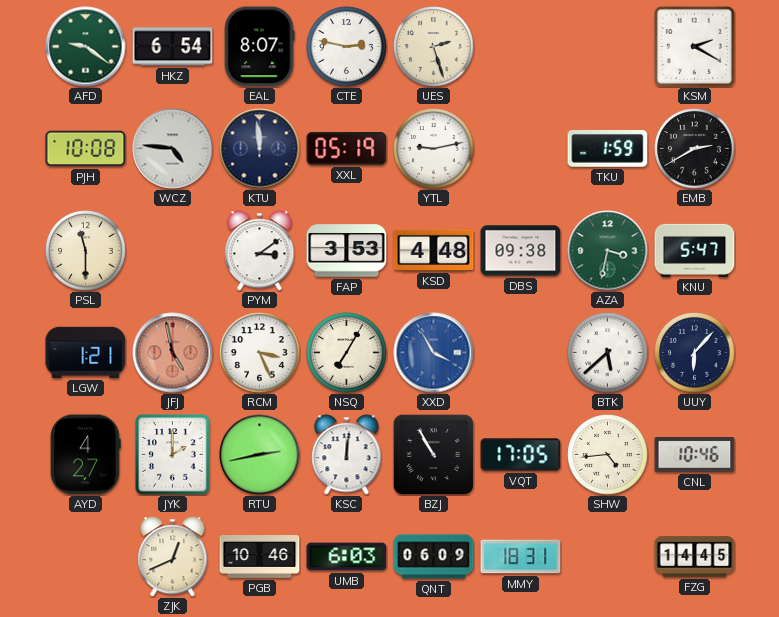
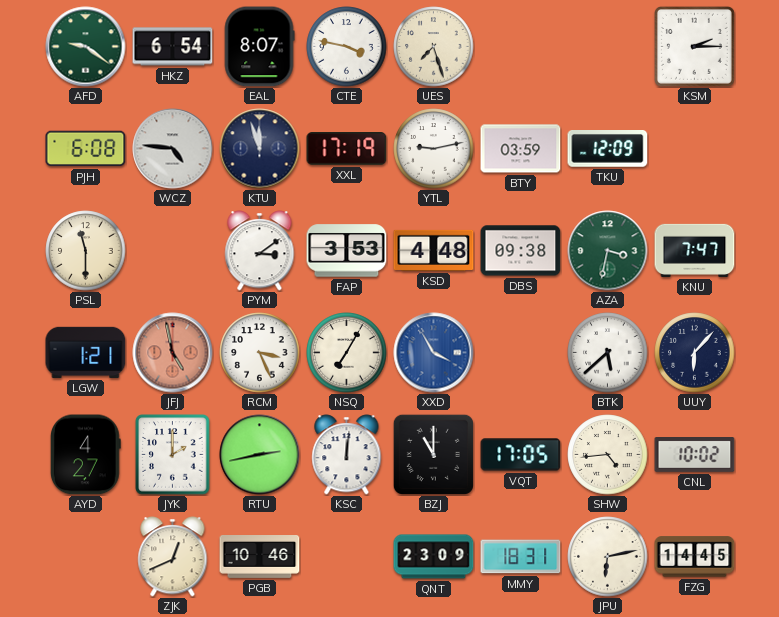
CTE: 2:47 -> 3:47 (347, 47)
UES: 2:27 -> 7:27 (434, 47)
KSM: 2:20 -> 2:15 (694, 46)
PJH: 10:08 -> 6:08 (86, 149)
KTU: 11:59 -> 11:57 (260, 149)
XXL: 05:19 -> 17:19 (347, 149)
BTY: none -> 03:59 (521, 149)
TKU: 1:59 -> 12:09 (608, 149)
EMB: 2:40 -> none (695, 149)
KNU: 5:47 -> 7:47 (695, 250)
BZJ: 10:55 -> 11:00 (433, 454)
CNL: 10:46 -> 10:02 (695, 455)
UMB: 6:03 -> none (347, 557)
QNT: 06:09 -> 23:09 (434, 557)
JPU: none -> 6:13 (608, 557)
